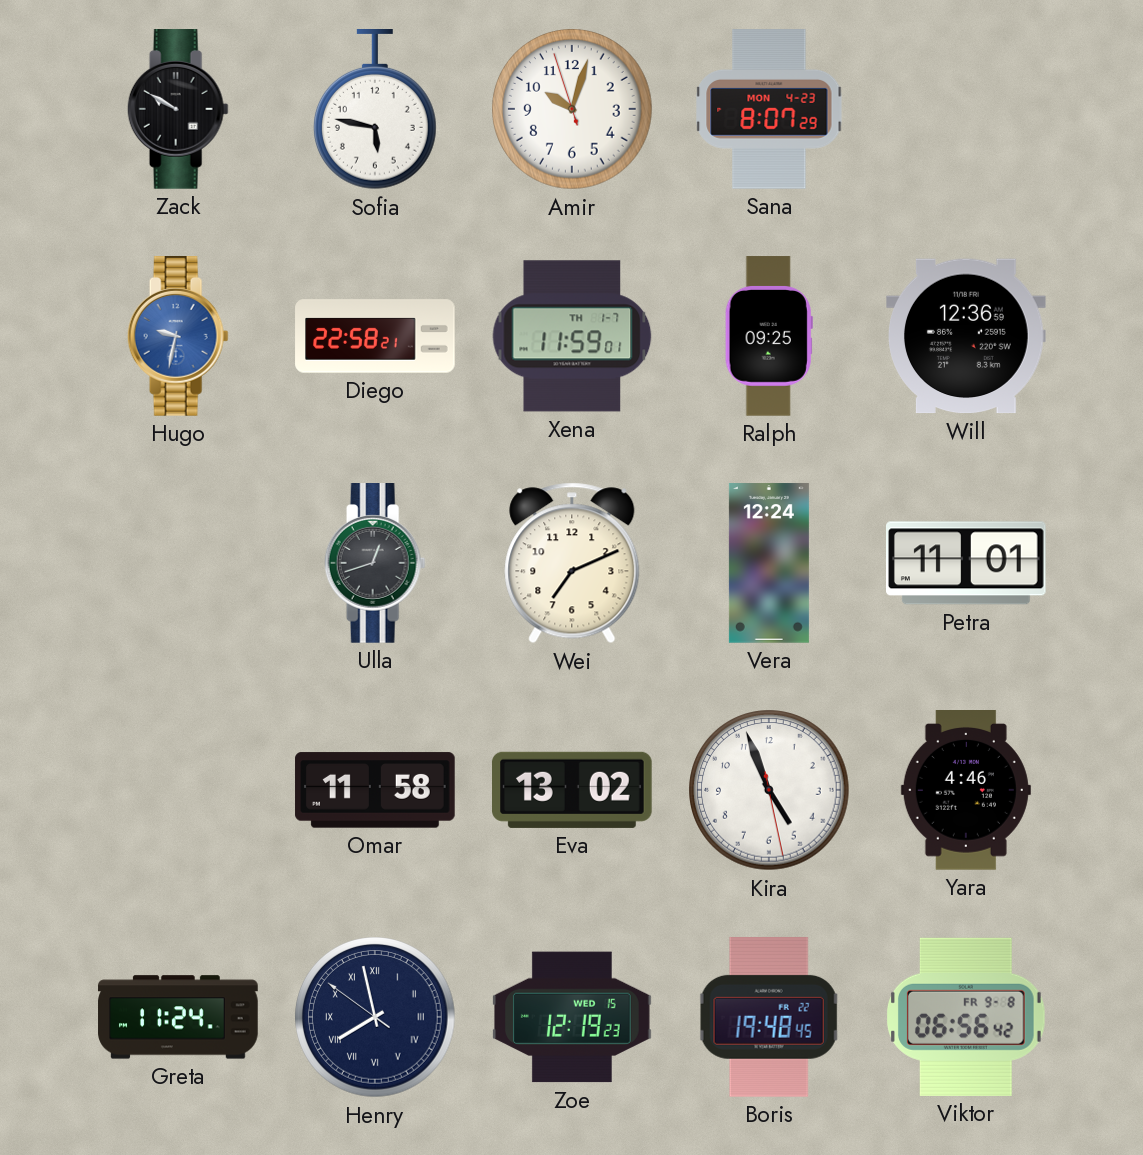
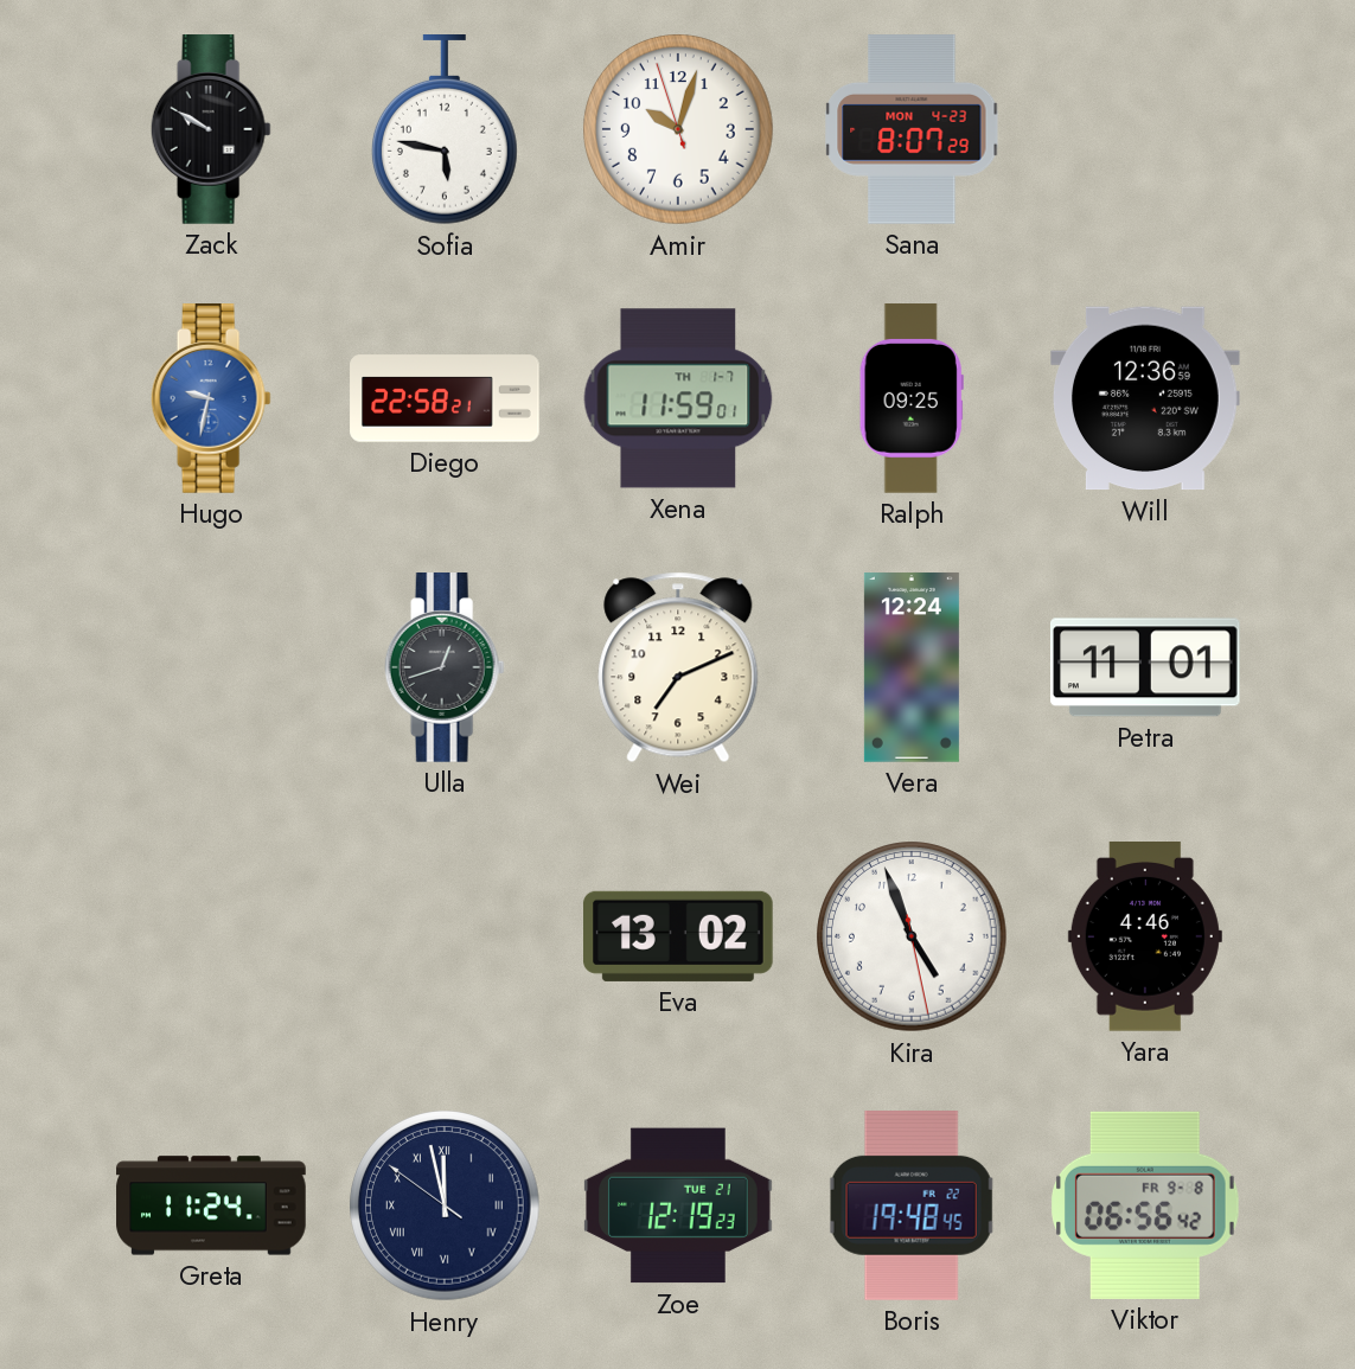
Omar: 11:58 -> none (375, 790)
Henry: 7:57 -> 11:57 (445, 1205)
Zoe date: WED 15 -> TUE 21 (678, 1205)
